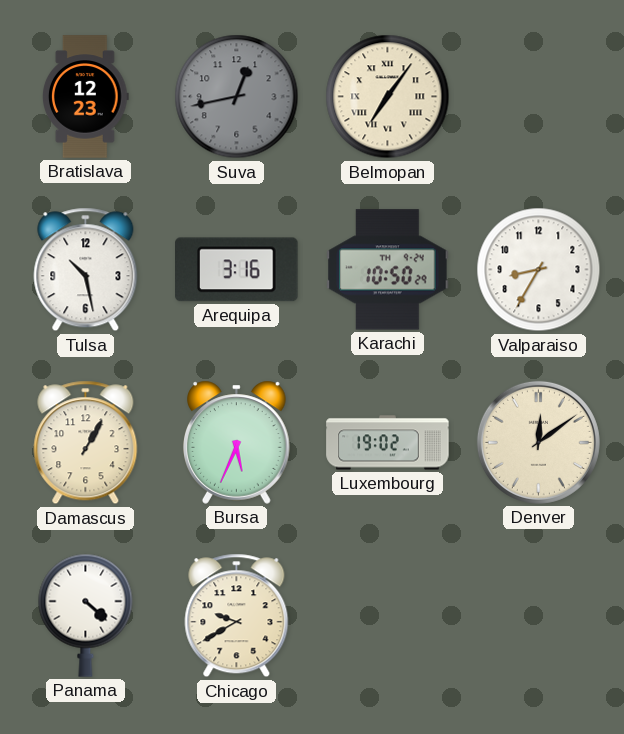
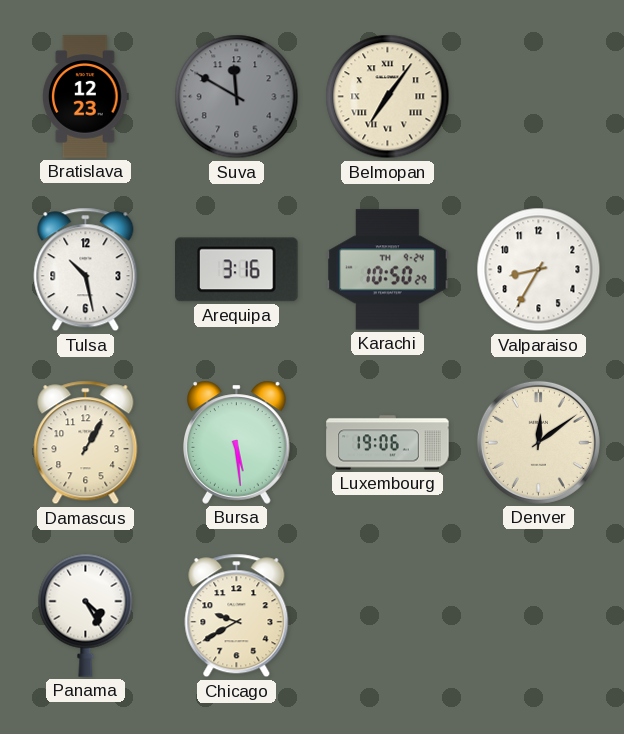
Suva: 12:43 -> 11:50 (237, 97)
Bursa: 5:34 -> 5:29 (237, 442)
Luxembourg: 19:02 -> 19:06 (388, 443)
Panama: 4:22 -> 4:25 (86, 615)
